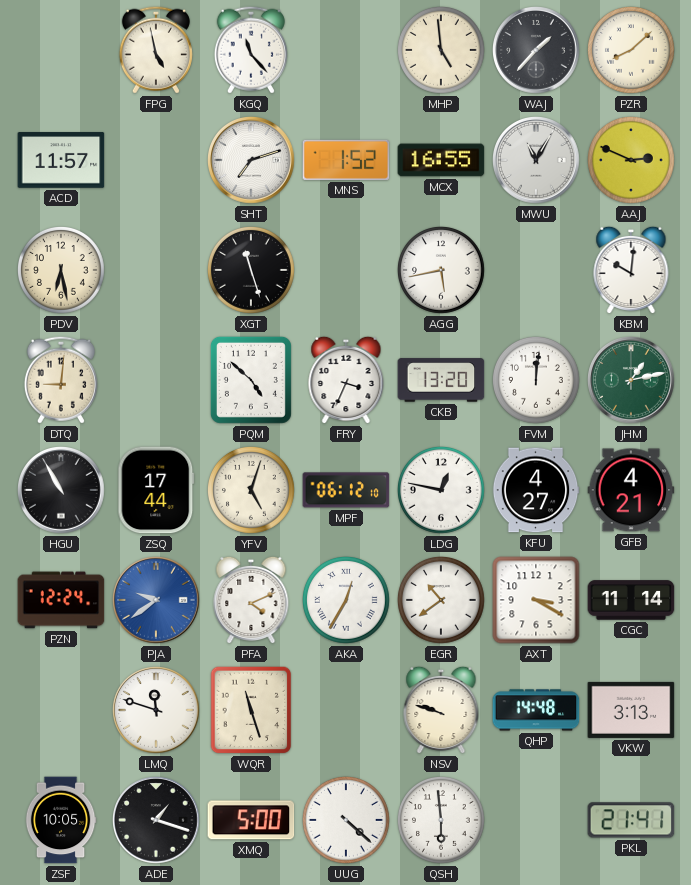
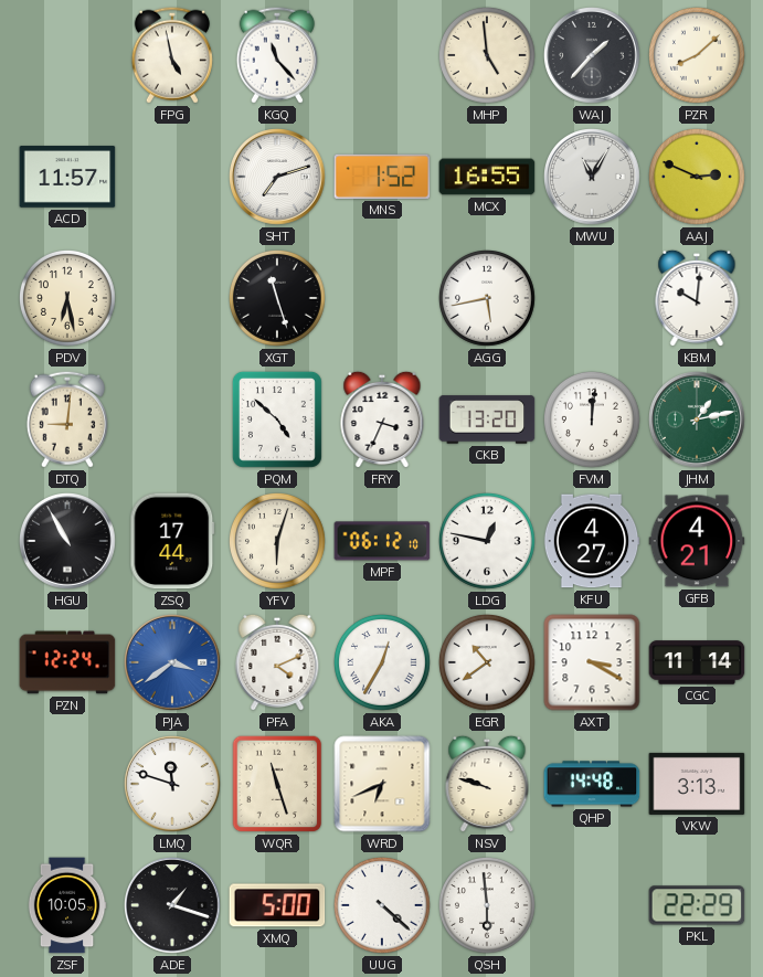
YFV: 5:03 -> 6:03 (278, 542)
PJA: 9:39 -> 3:39 (173, 663)
WRD: none -> 6:41 (382, 784)
PKL: 21:41 -> 22:29 (697, 905)
